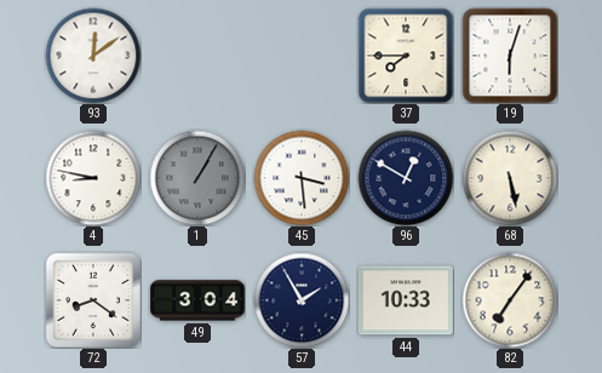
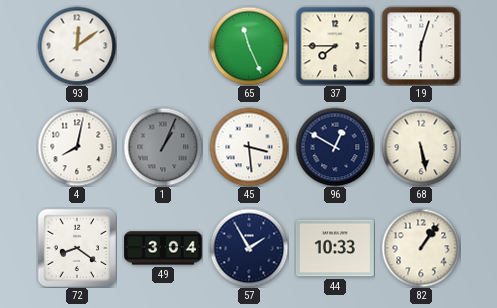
65: none -> 11:26 (249, 46)
4: 8:47 -> 8:02 (77, 147)
1: 1:05 -> 1:04 (163, 147)
82: 7:06 -> 1:06 (421, 248)
